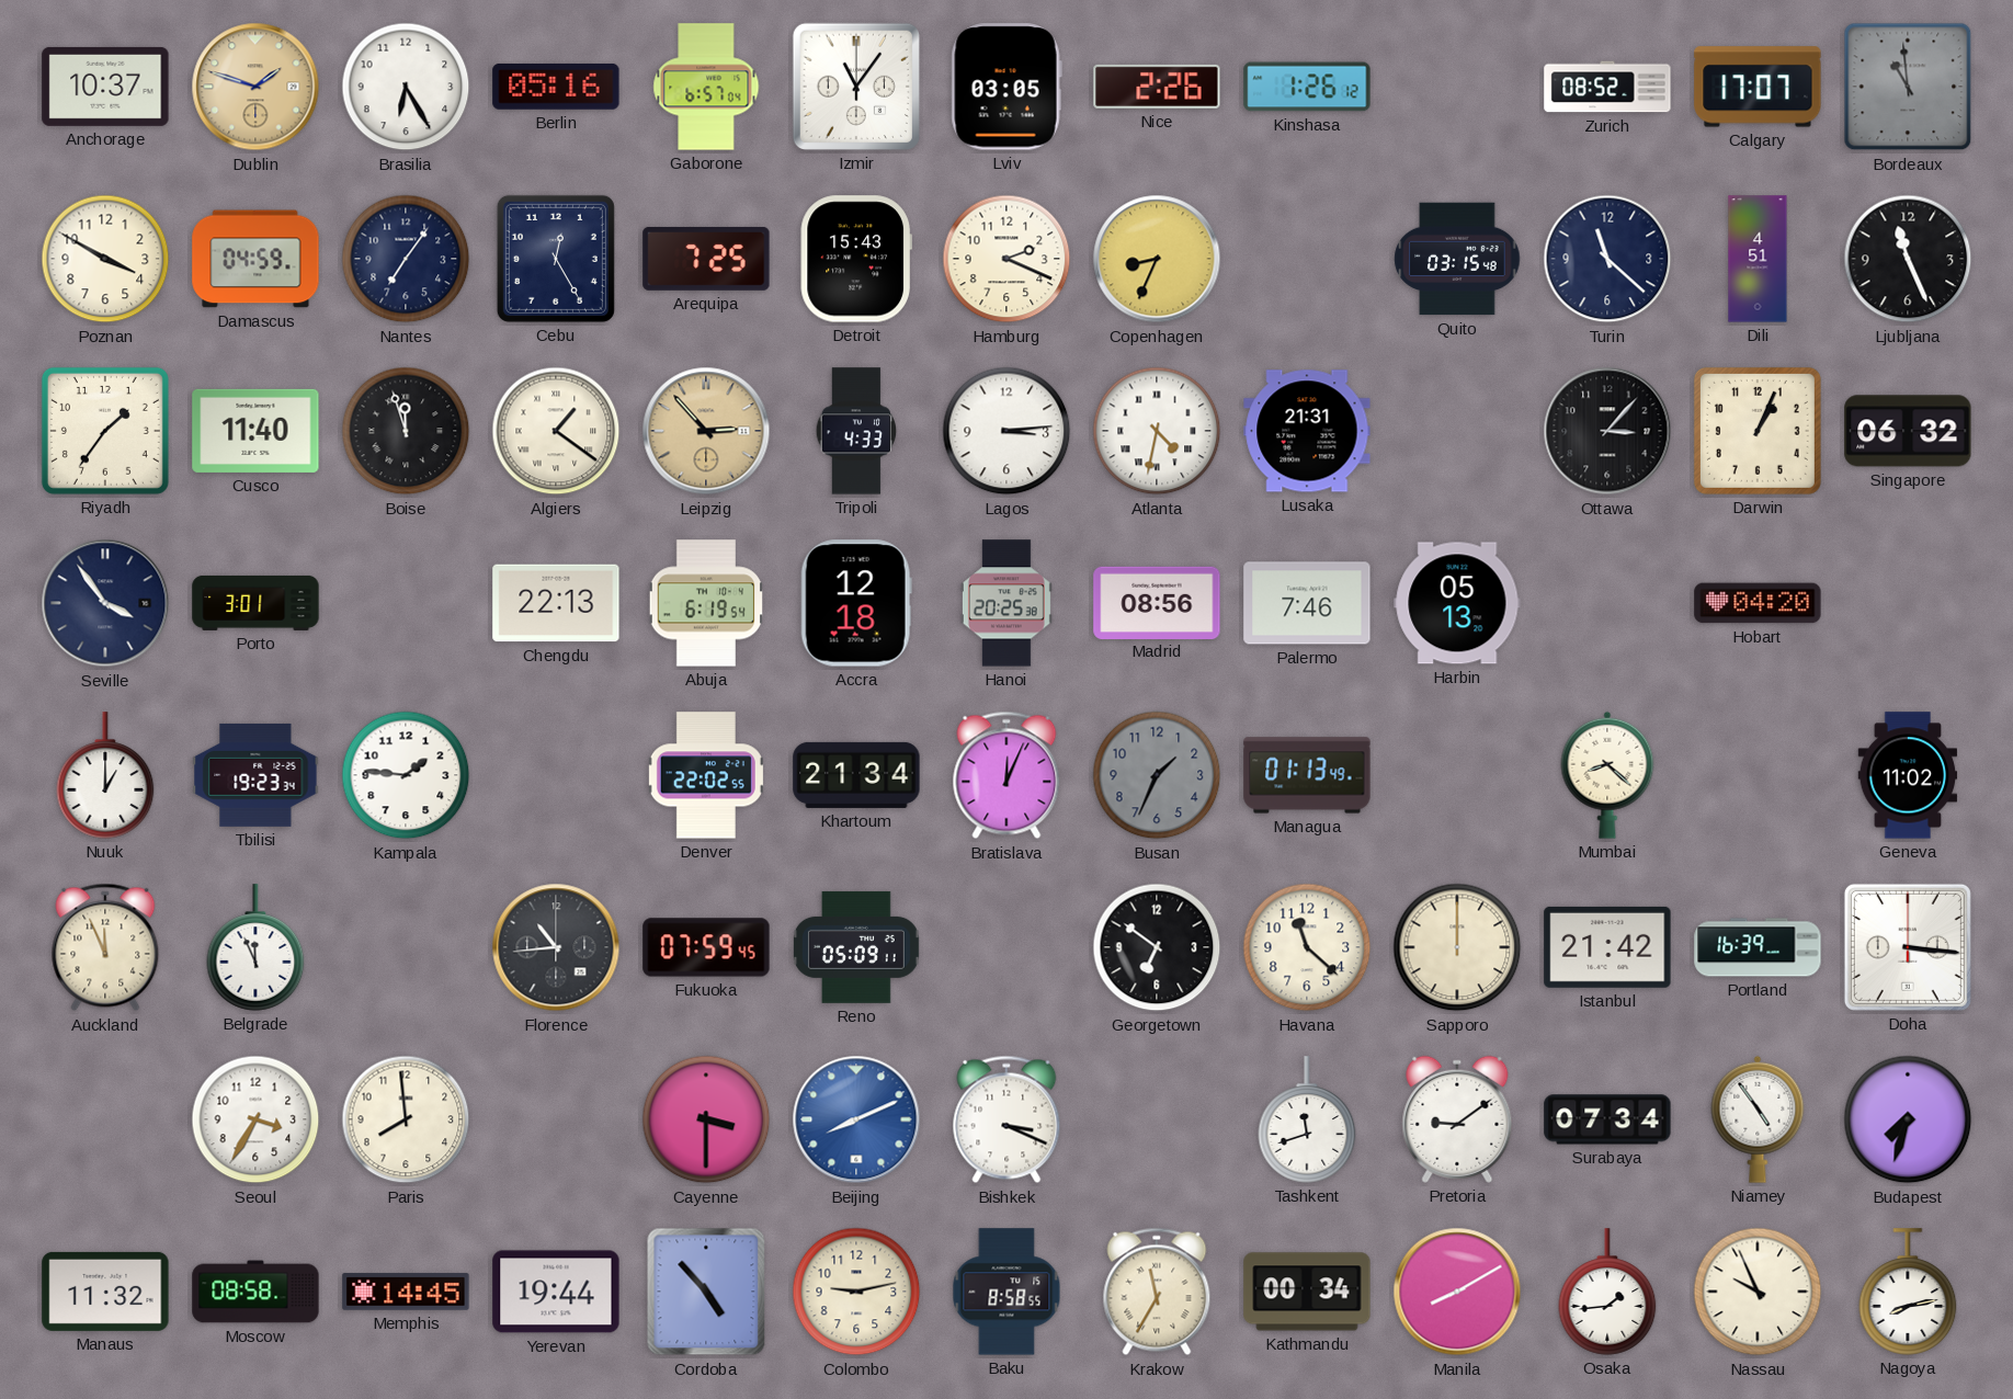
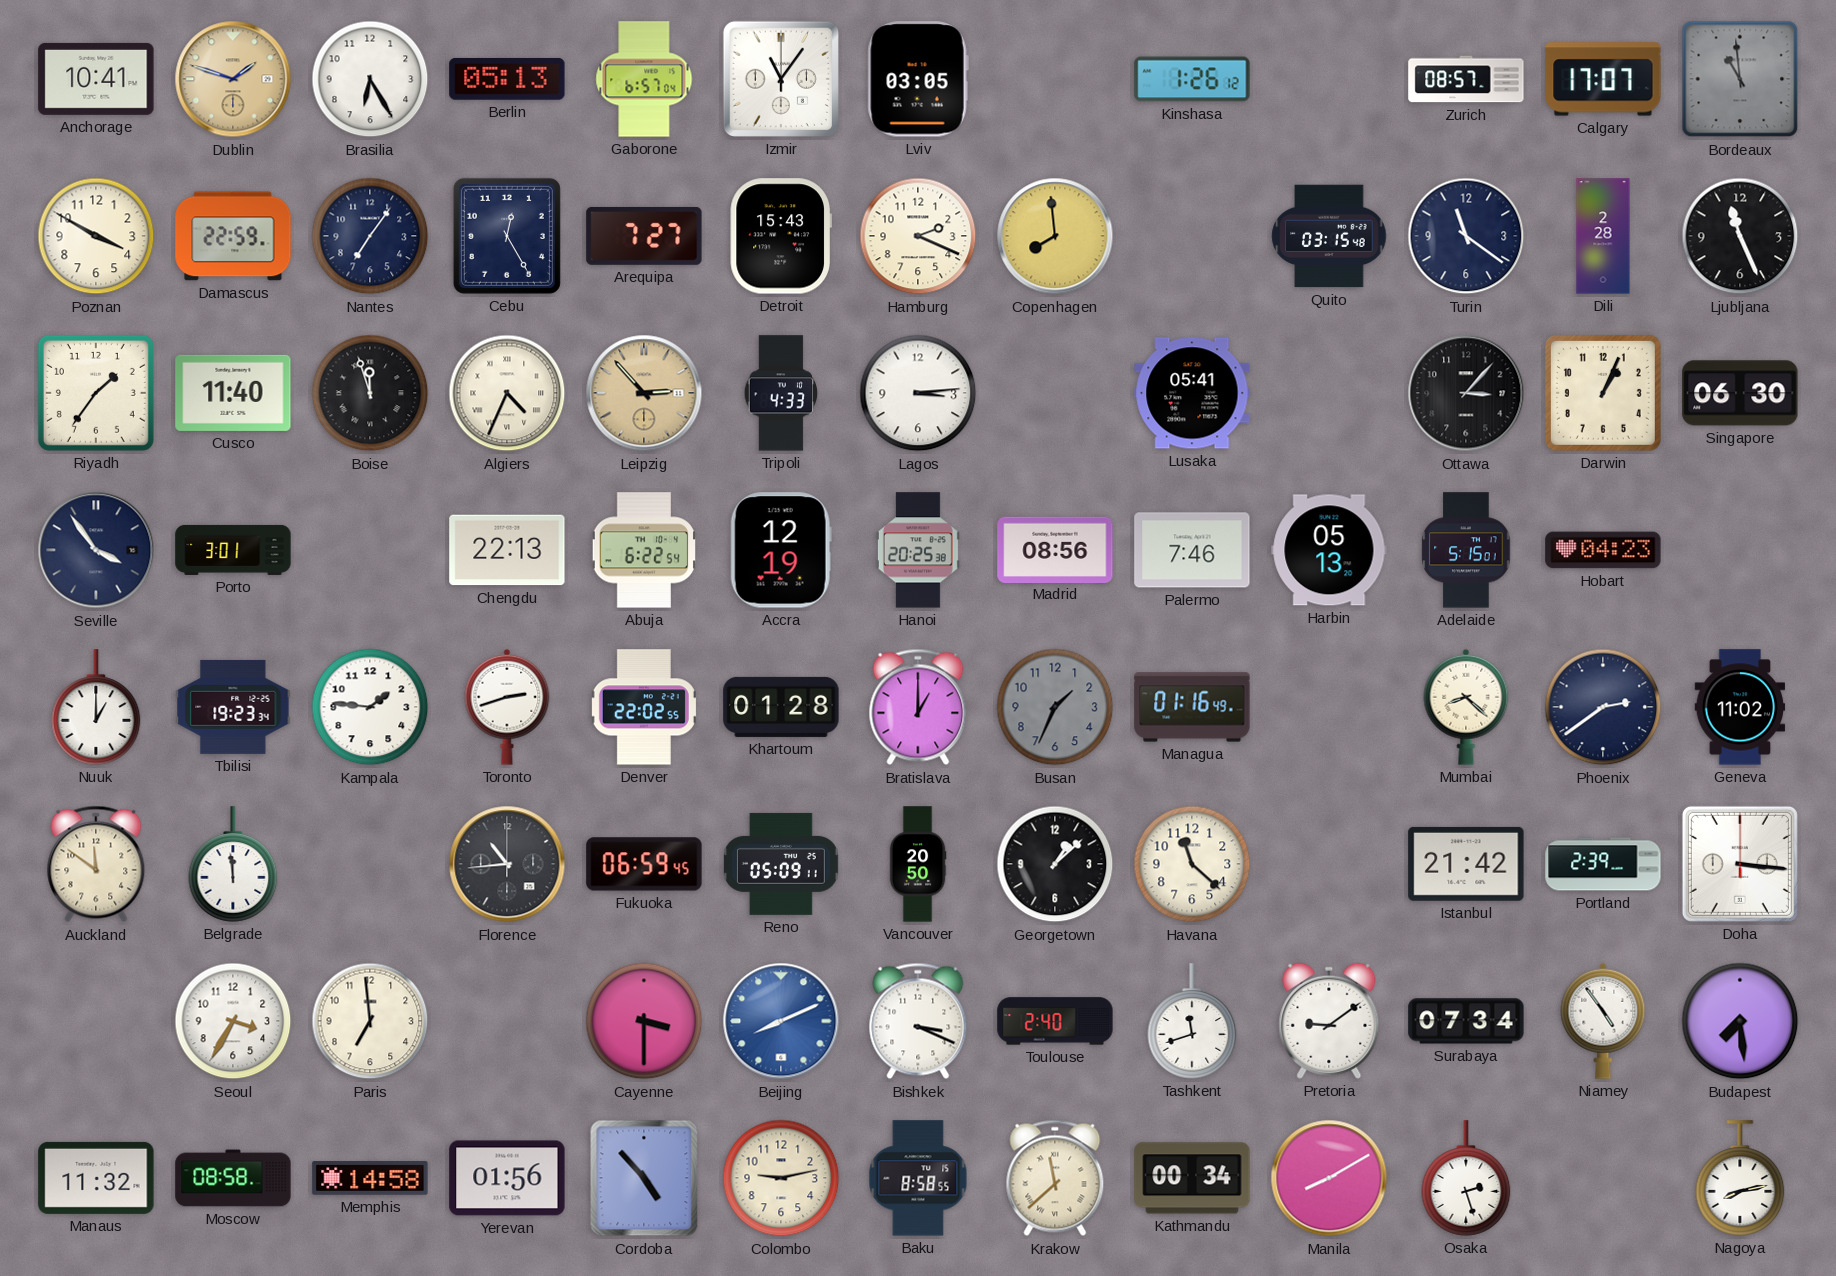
Anchorage: 10:37 -> 10:41 (96, 79)
Berlin: 05:16 -> 05:13 (507, 79)
Nice: 2:26 -> none (1157, 87)
Zurich: 08:52 -> 08:57 (1466, 79)
Damascus: 04:59 -> 22:59 (233, 236)
Arequipa: 7:25 -> 7:27 (644, 236)
Copenhagen: 8:34 -> 7:59 (1055, 236)
Turin: 11:22 -> 11:21 (1466, 236)
Dili: 4:51 -> 2:28 (1603, 236)
Algiers: 1:21 -> 4:34 (507, 393)
Atlanta: 4:32 -> none (1157, 431)
Lusaka: 21:31 -> 05:41 (1192, 393)
Singapore: 06:32 -> 06:30 (1740, 393)
Abuja: 6:19 -> 6:22 (644, 550)
Accra: 12:18 -> 12:19 (781, 550)
Adelaide: none -> 5:15 (1466, 550)
Hobart: 04:20 -> 04:23 (1603, 550)
Toronto: none -> 2:42 (507, 707)
Khartoum: 21:34 -> 01:28 (781, 707)
Bratislava: 12:04 -> 1:00 (918, 707)
Managua: 01:13 -> 01:16 (1192, 707)
Phoenix: none -> 2:39 (1603, 707)
Auckland: 11:56 -> 11:51 (96, 864)
Belgrade: 11:56 -> 11:59 (233, 864)
Fukuoka: 07:59 -> 06:59 (644, 864)
Vancouver: none -> 20:50 (918, 864)
Georgetown: 6:51 -> 1:08 (1055, 864)
Sapporo: 12:00 -> none (1457, 947)
Portland: 16:39 -> 2:39 (1603, 864)
Paris: 7:59 -> 6:59 (370, 1021)
Toulouse: none -> 2:40 (1055, 1021)
Budapest: 7:33 -> 7:29 (1740, 1021)
Memphis: 14:45 -> 14:58 (370, 1178)
Yerevan: 19:44 -> 01:56 (507, 1178)
Krakow: 11:35 -> 11:38 (1055, 1178)
Osaka: 1:44 -> 2:27 (1466, 1178)
Nassau: 9:56 -> none (1758, 1292)
